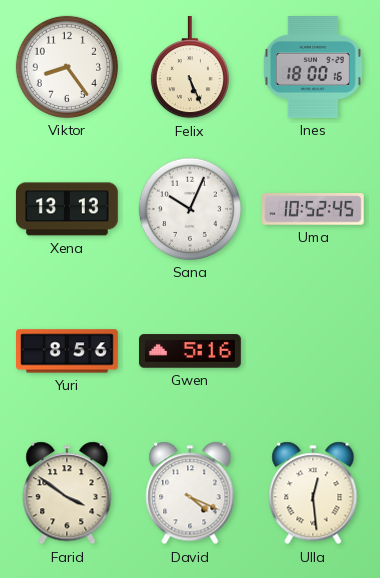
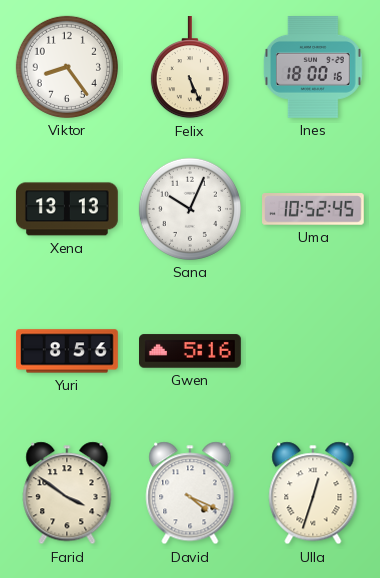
Ulla: 12:29 -> 12:33 (313, 493)
